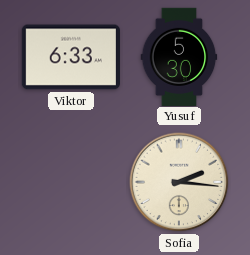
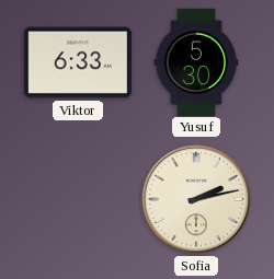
Sofia: 2:16 -> 2:13 (196, 199)
